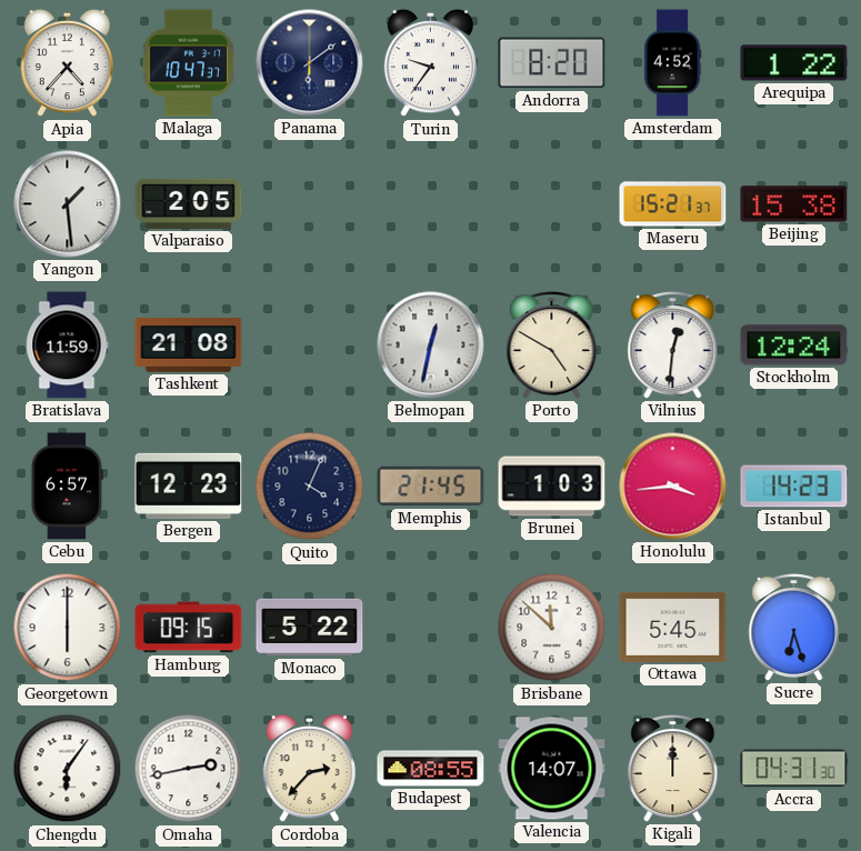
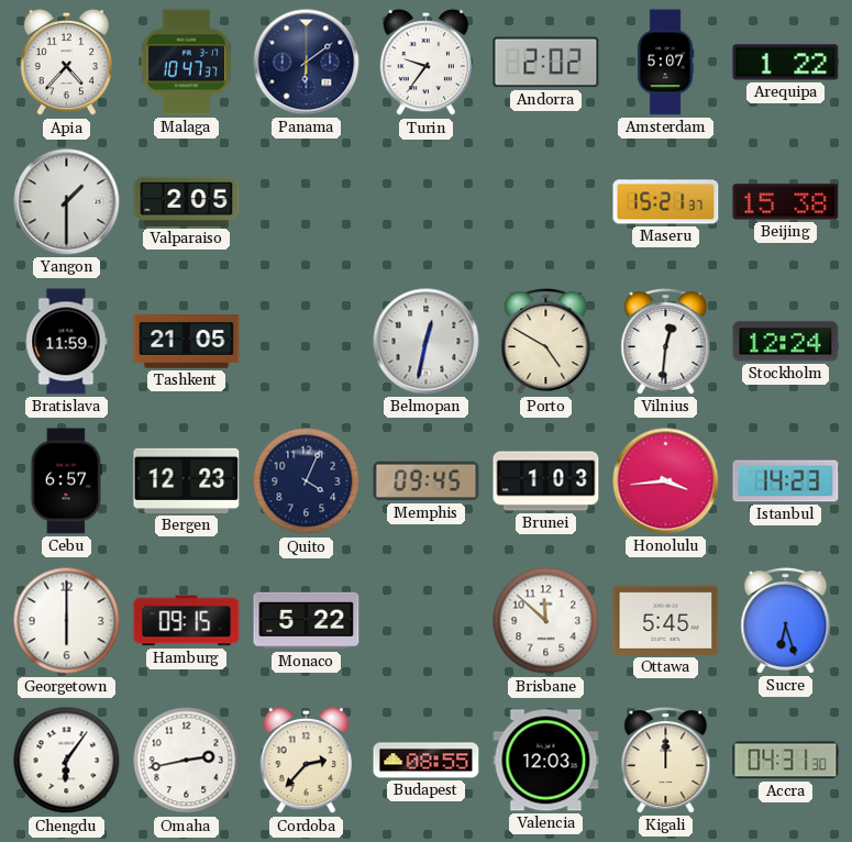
Andorra: 8:20 -> 2:02 (546, 63)
Amsterdam: 4:52 -> 5:07 (665, 63)
Yangon: 1:29 -> 1:30 (67, 202)
Tashkent: 21:08 -> 21:05 (187, 342)
Memphis: 21:45 -> 09:45 (427, 481)
Valencia: 14:07 -> 12:03 (546, 761)
